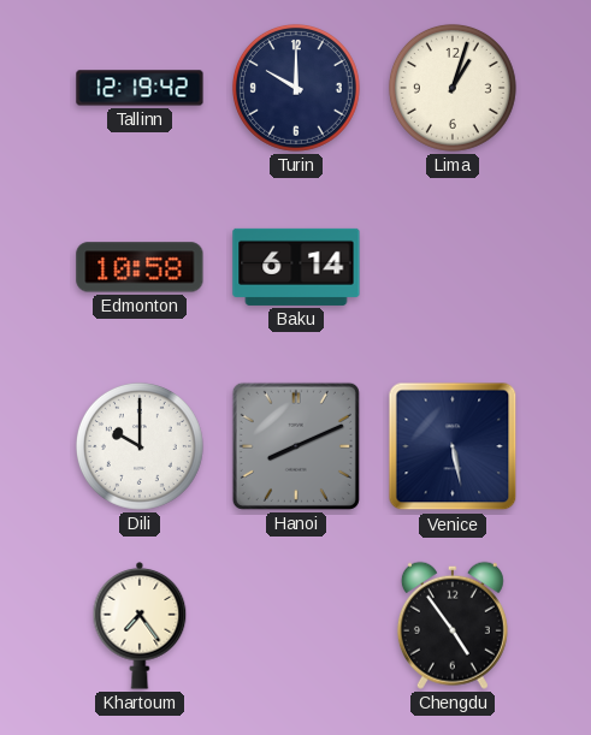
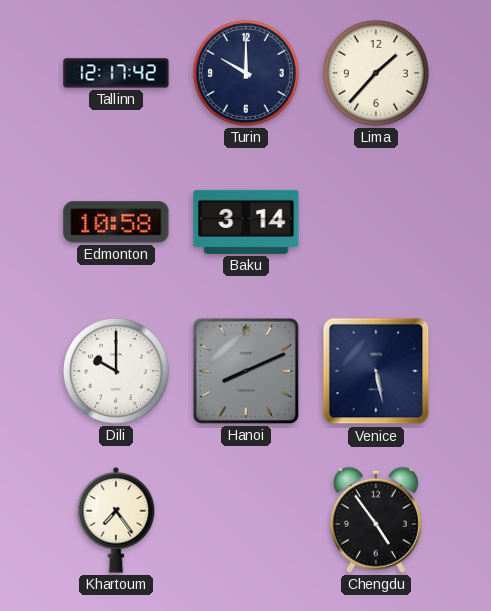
Tallinn: 12:19 -> 12:17 (116, 73)
Lima: 1:03 -> 1:37 (376, 73)
Baku: 6:14 -> 3:14 (246, 222)
